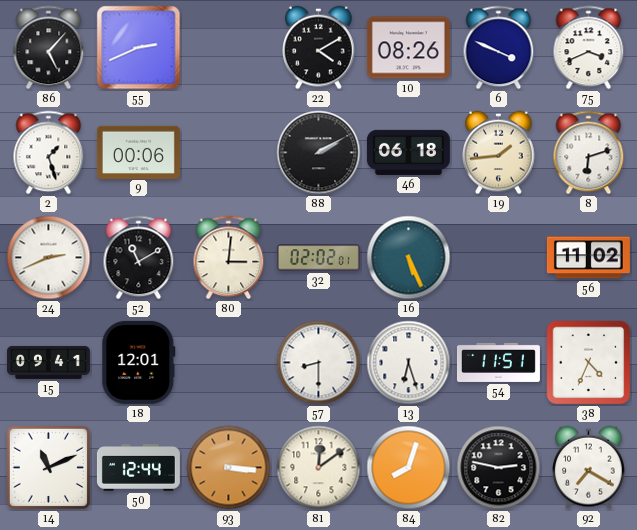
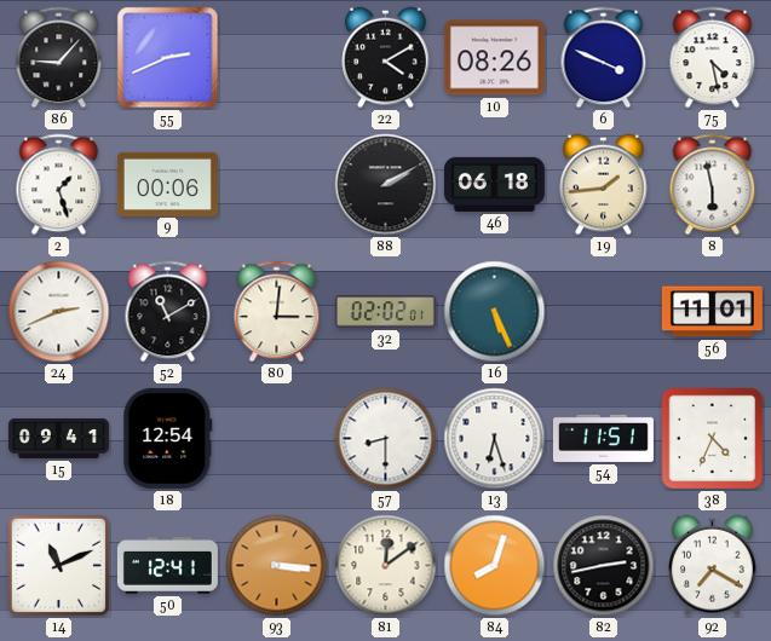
86: 5:07 -> 9:07 (59, 58)
75: 3:41 -> 4:28 (713, 58)
8: 6:12 -> 5:58 (713, 185)
56: 11:02 -> 11:01 (712, 312)
18: 12:01 -> 12:54 (168, 438)
50: 12:44 -> 12:41 (167, 566)
82: 2:47 -> 2:43 (604, 566)
